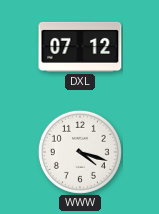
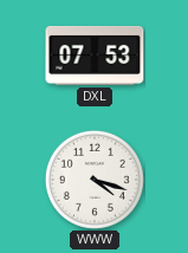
DXL: 07:12 -> 07:53 (95, 56)
